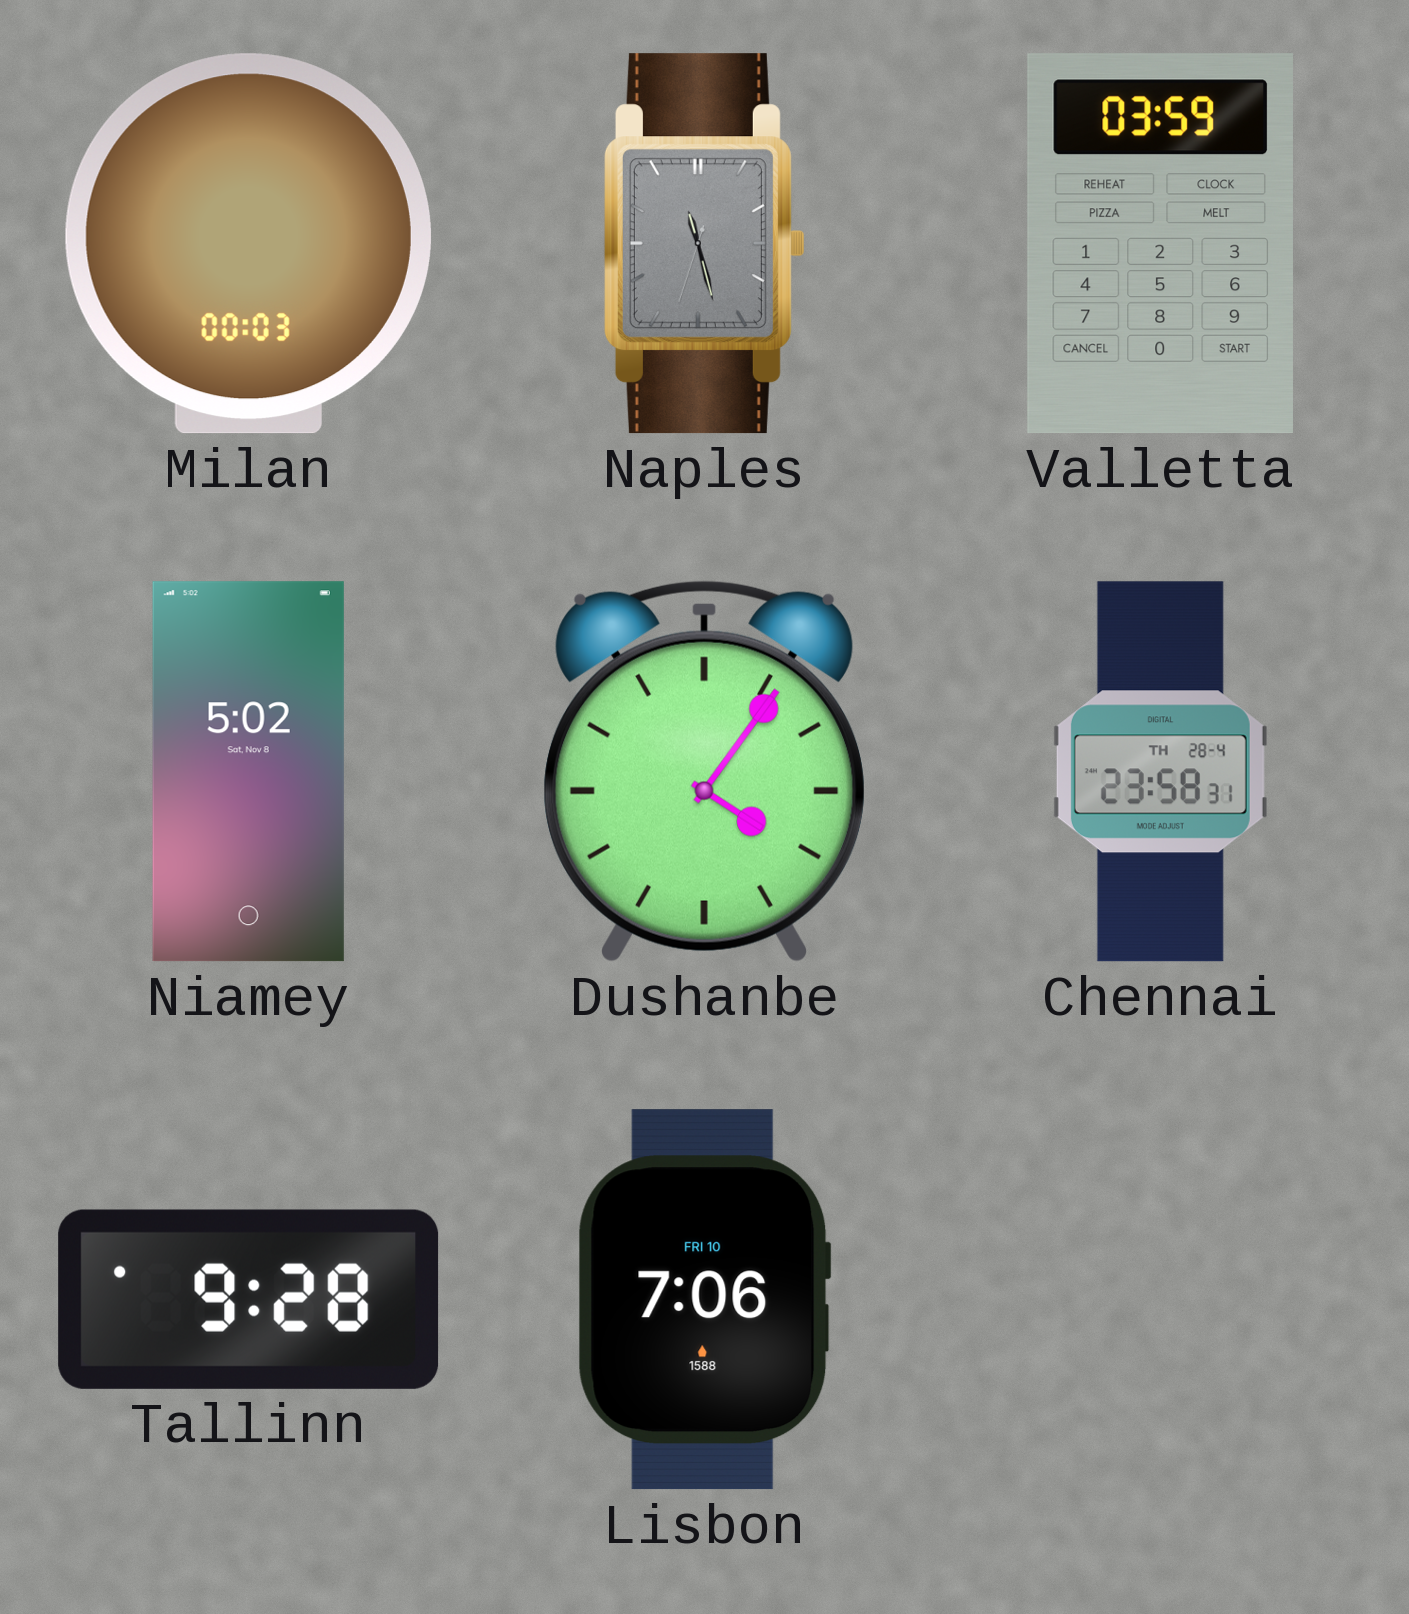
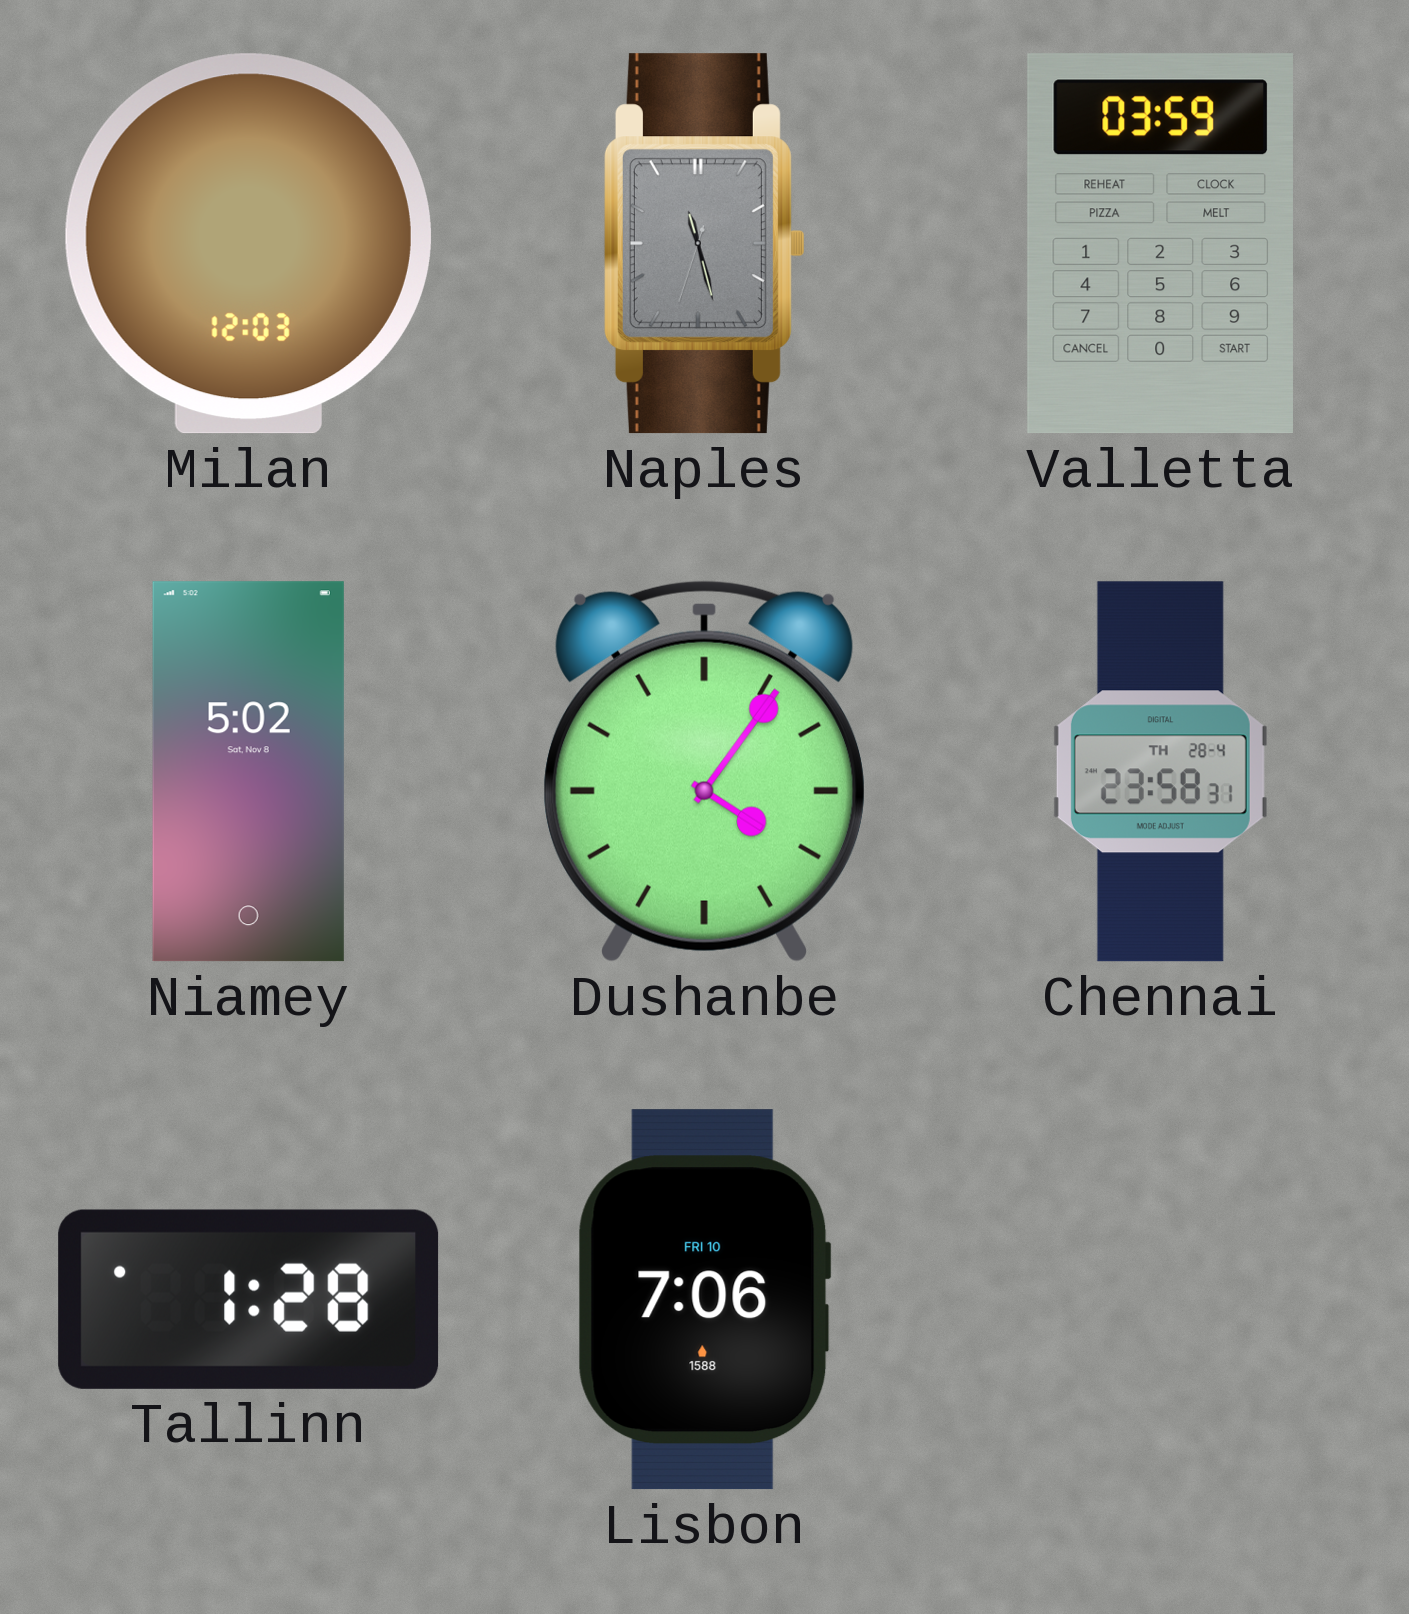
Milan: 00:03 -> 12:03 (248, 244)
Tallinn: 9:28 -> 1:28 (249, 1299)
